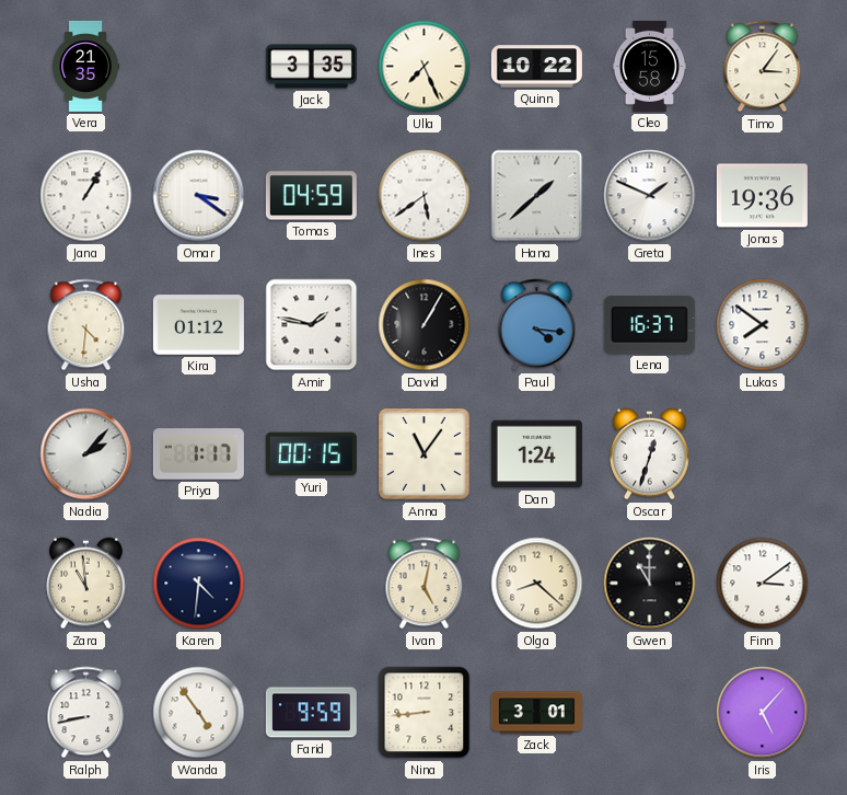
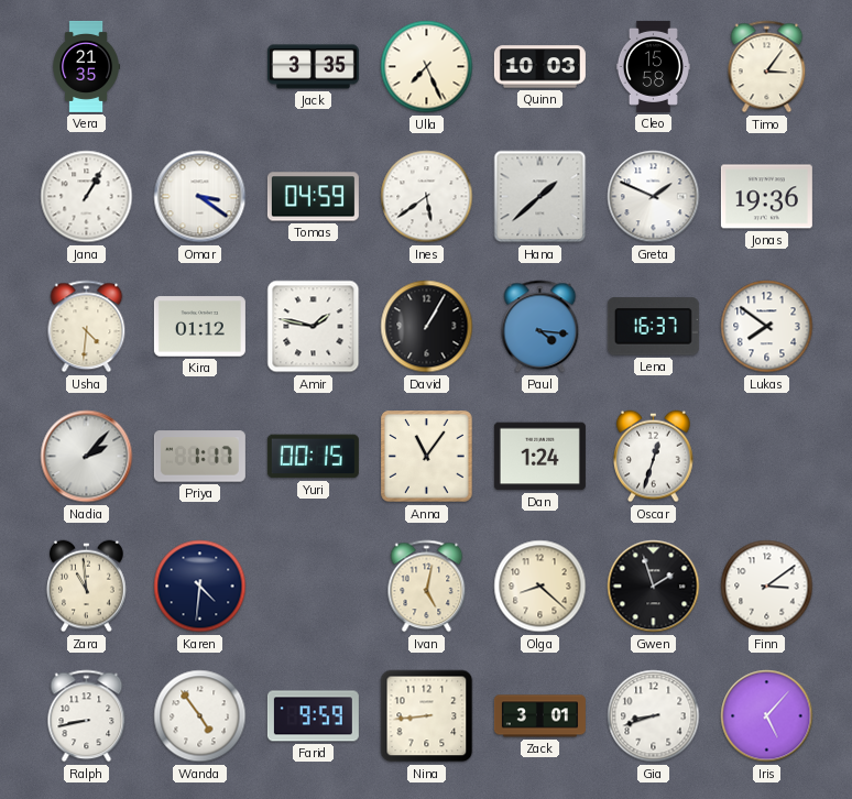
Quinn: 10:22 -> 10:03 (539, 67)
Gwen: 11:00 -> 1:57 (654, 587)
Gia: none -> 8:42 (654, 716)
